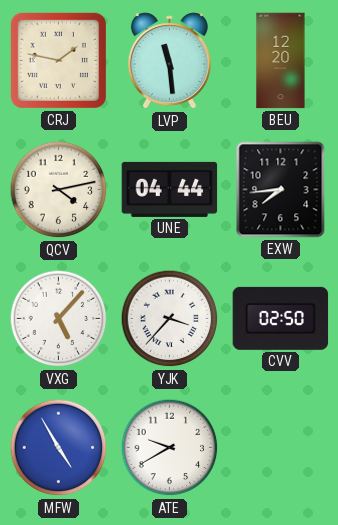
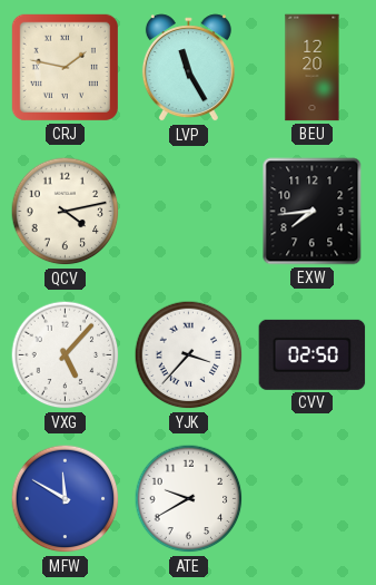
LVP: 11:29 -> 11:25 (188, 68)
UNE: 04:44 -> none (170, 189)
MFW: 4:55 -> 11:50 (66, 499)
